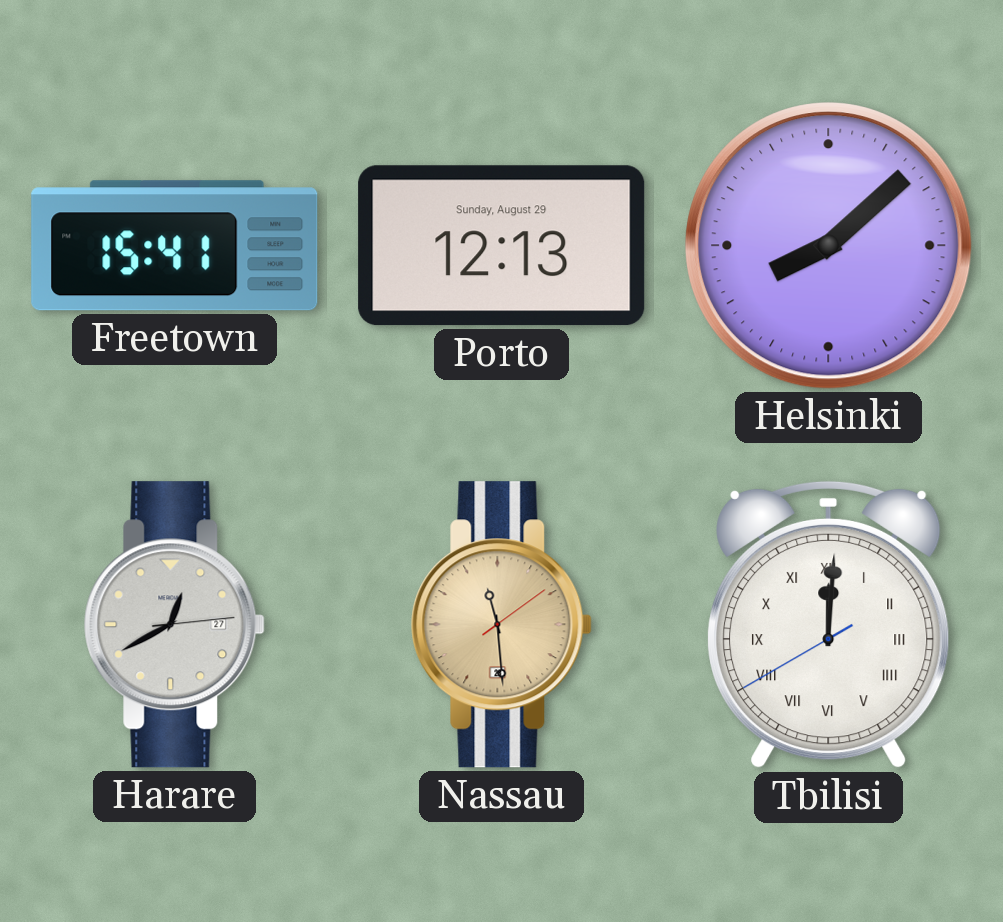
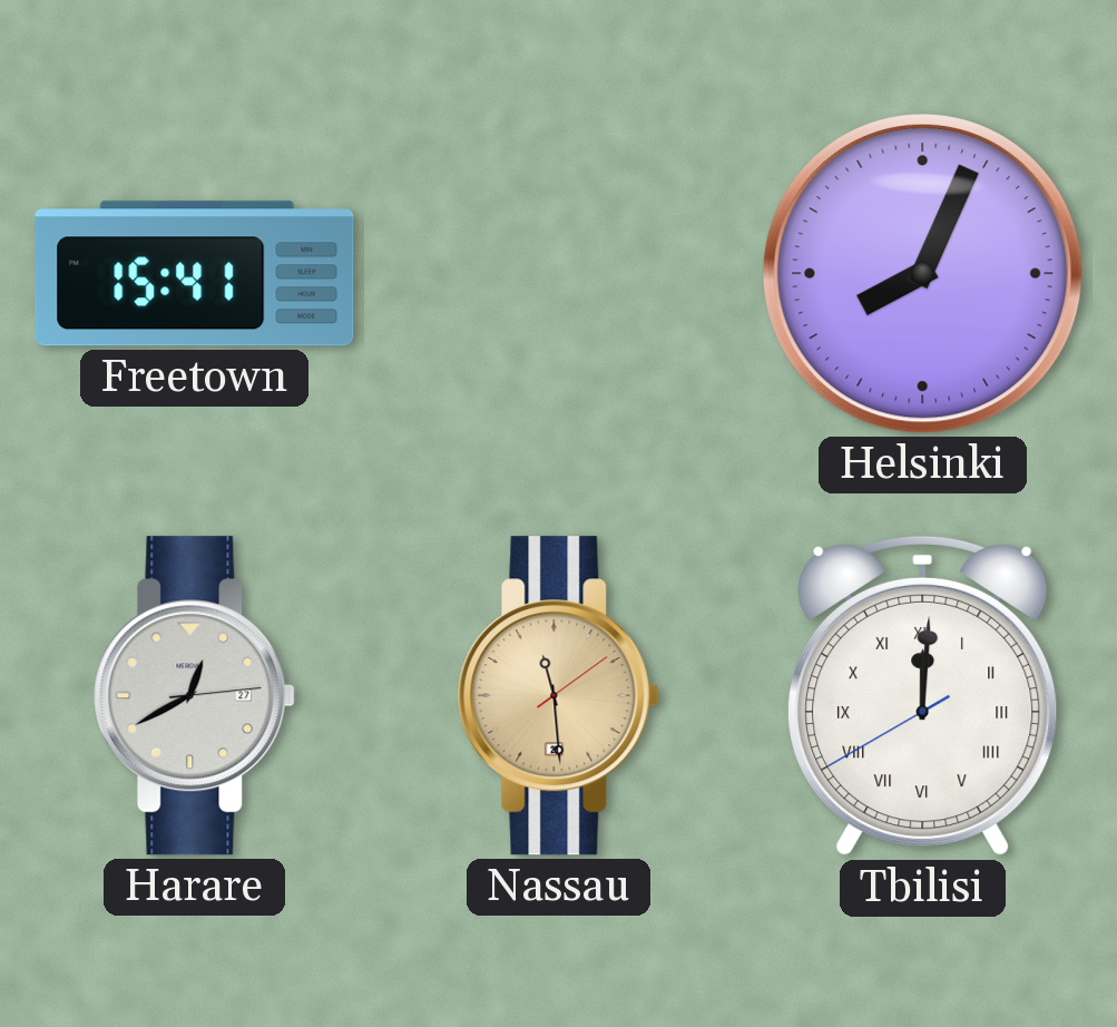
Porto: 12:13 -> none (502, 246)
Helsinki: 8:08 -> 8:04 (923, 274)
